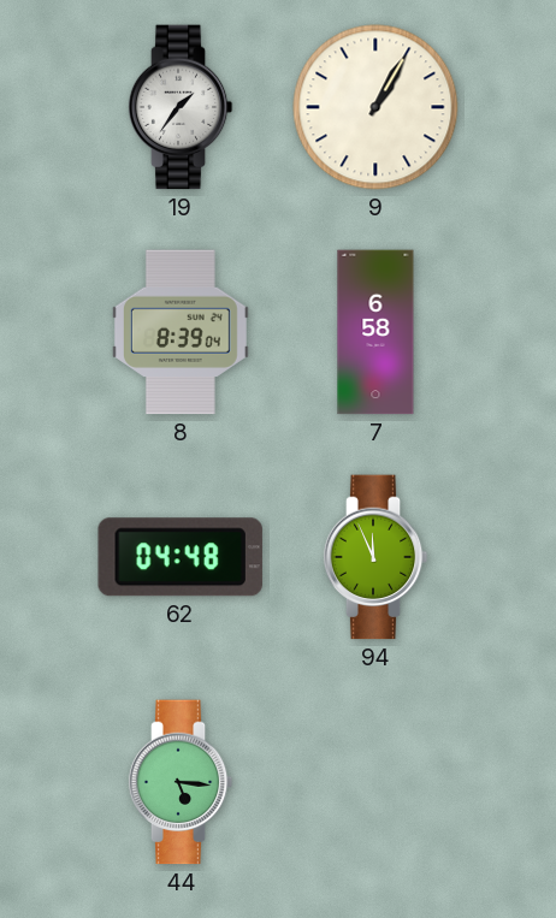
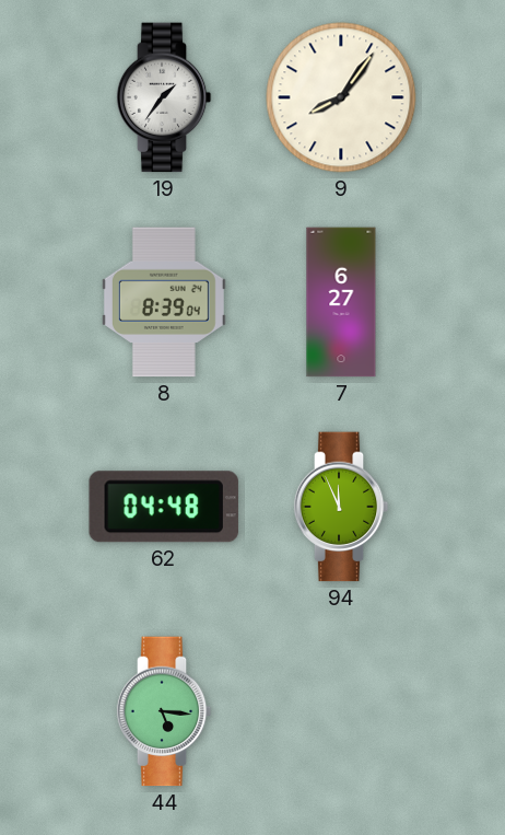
9: 1:05 -> 8:06 (341, 97)
7: 6:58 -> 6:27 (341, 302)
